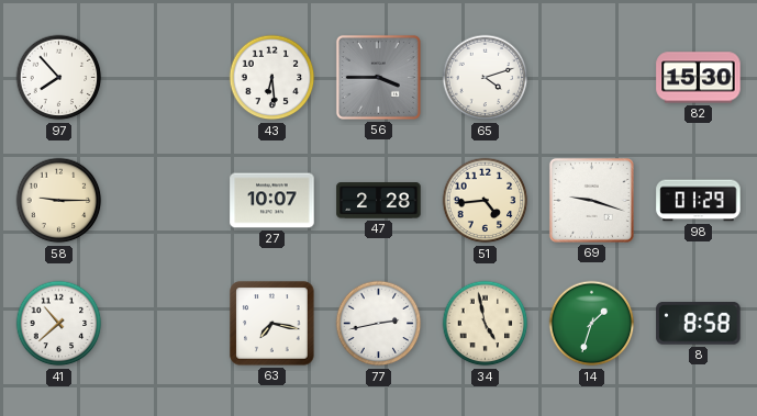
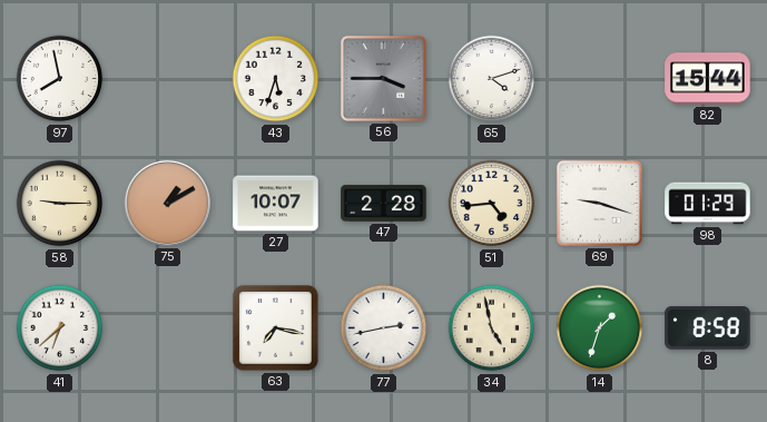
97: 7:53 -> 7:58 (60, 79)
43: 6:29 -> 5:33 (276, 79)
82: 15:30 -> 15:44 (708, 79)
75: none -> 1:10 (167, 203)
41: 10:38 -> 6:38 (60, 328)
